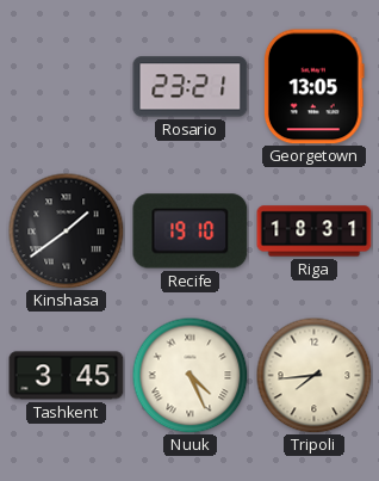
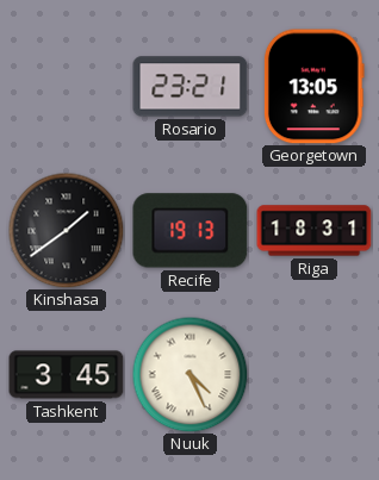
Recife: 19:10 -> 19:13 (191, 231)
Tripoli: 7:44 -> none (313, 375)
